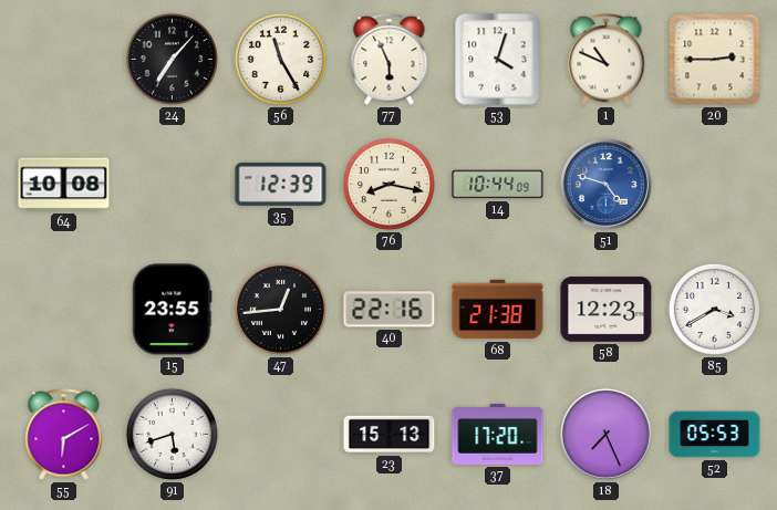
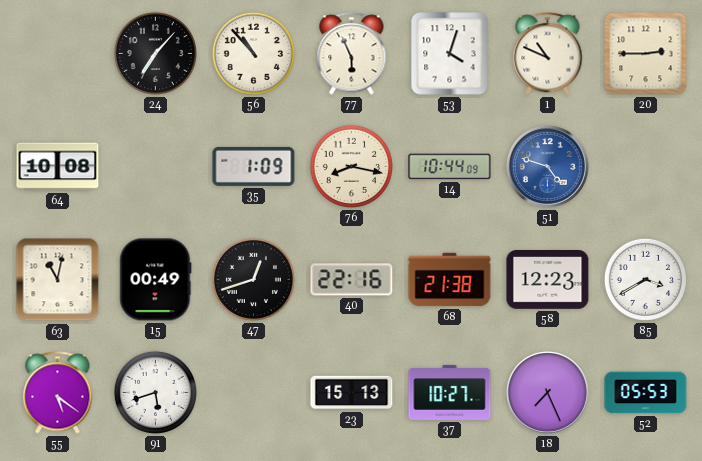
56: 11:25 -> 10:53 (253, 53)
35: 12:39 -> 1:09 (254, 166)
63: none -> 11:02 (58, 280)
15: 23:55 -> 00:49 (156, 280)
47: 12:44 -> 12:42 (253, 279)
55: 6:10 -> 5:21 (58, 393)
37: 17:20 -> 10:27 (450, 392)
